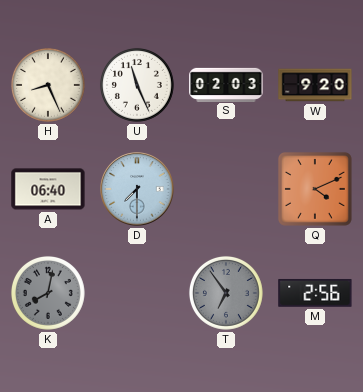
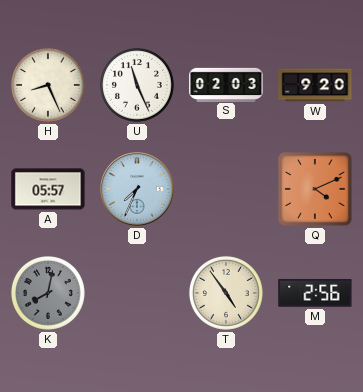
A: 06:40 -> 05:57 (48, 189)
D: 7:30 -> 7:34 (137, 189)
T: 6:54 -> 4:54 (226, 293)
T dial: grey -> cream (226, 293)
